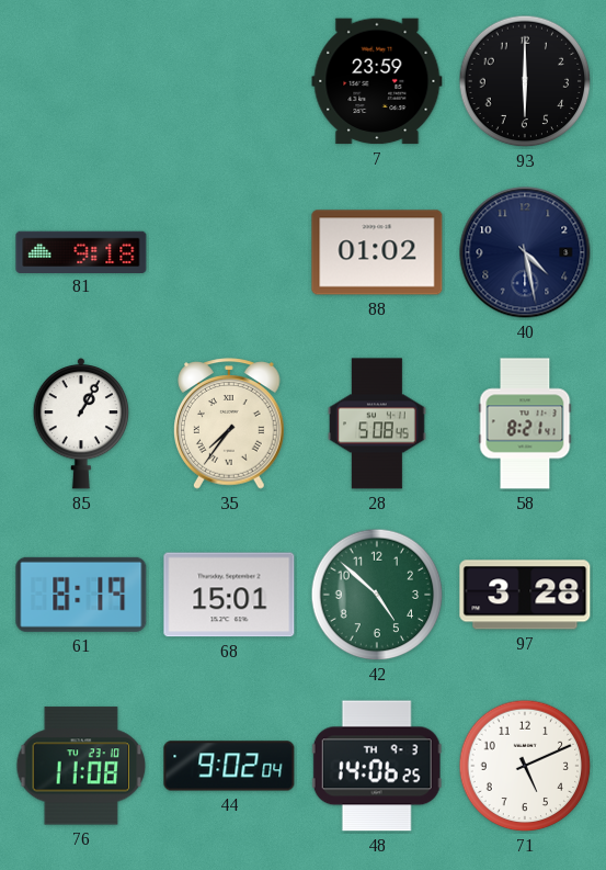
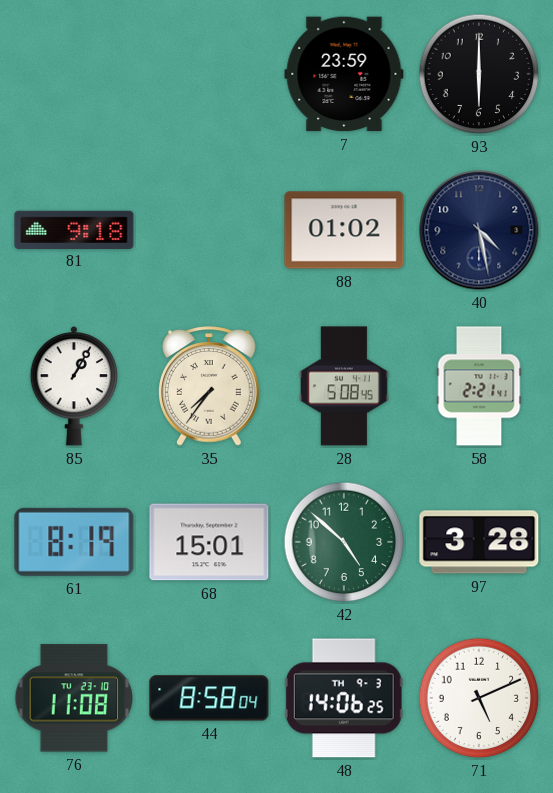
58: 8:21 -> 2:21 (479, 386)
44: 9:02 -> 8:58 (209, 698)
